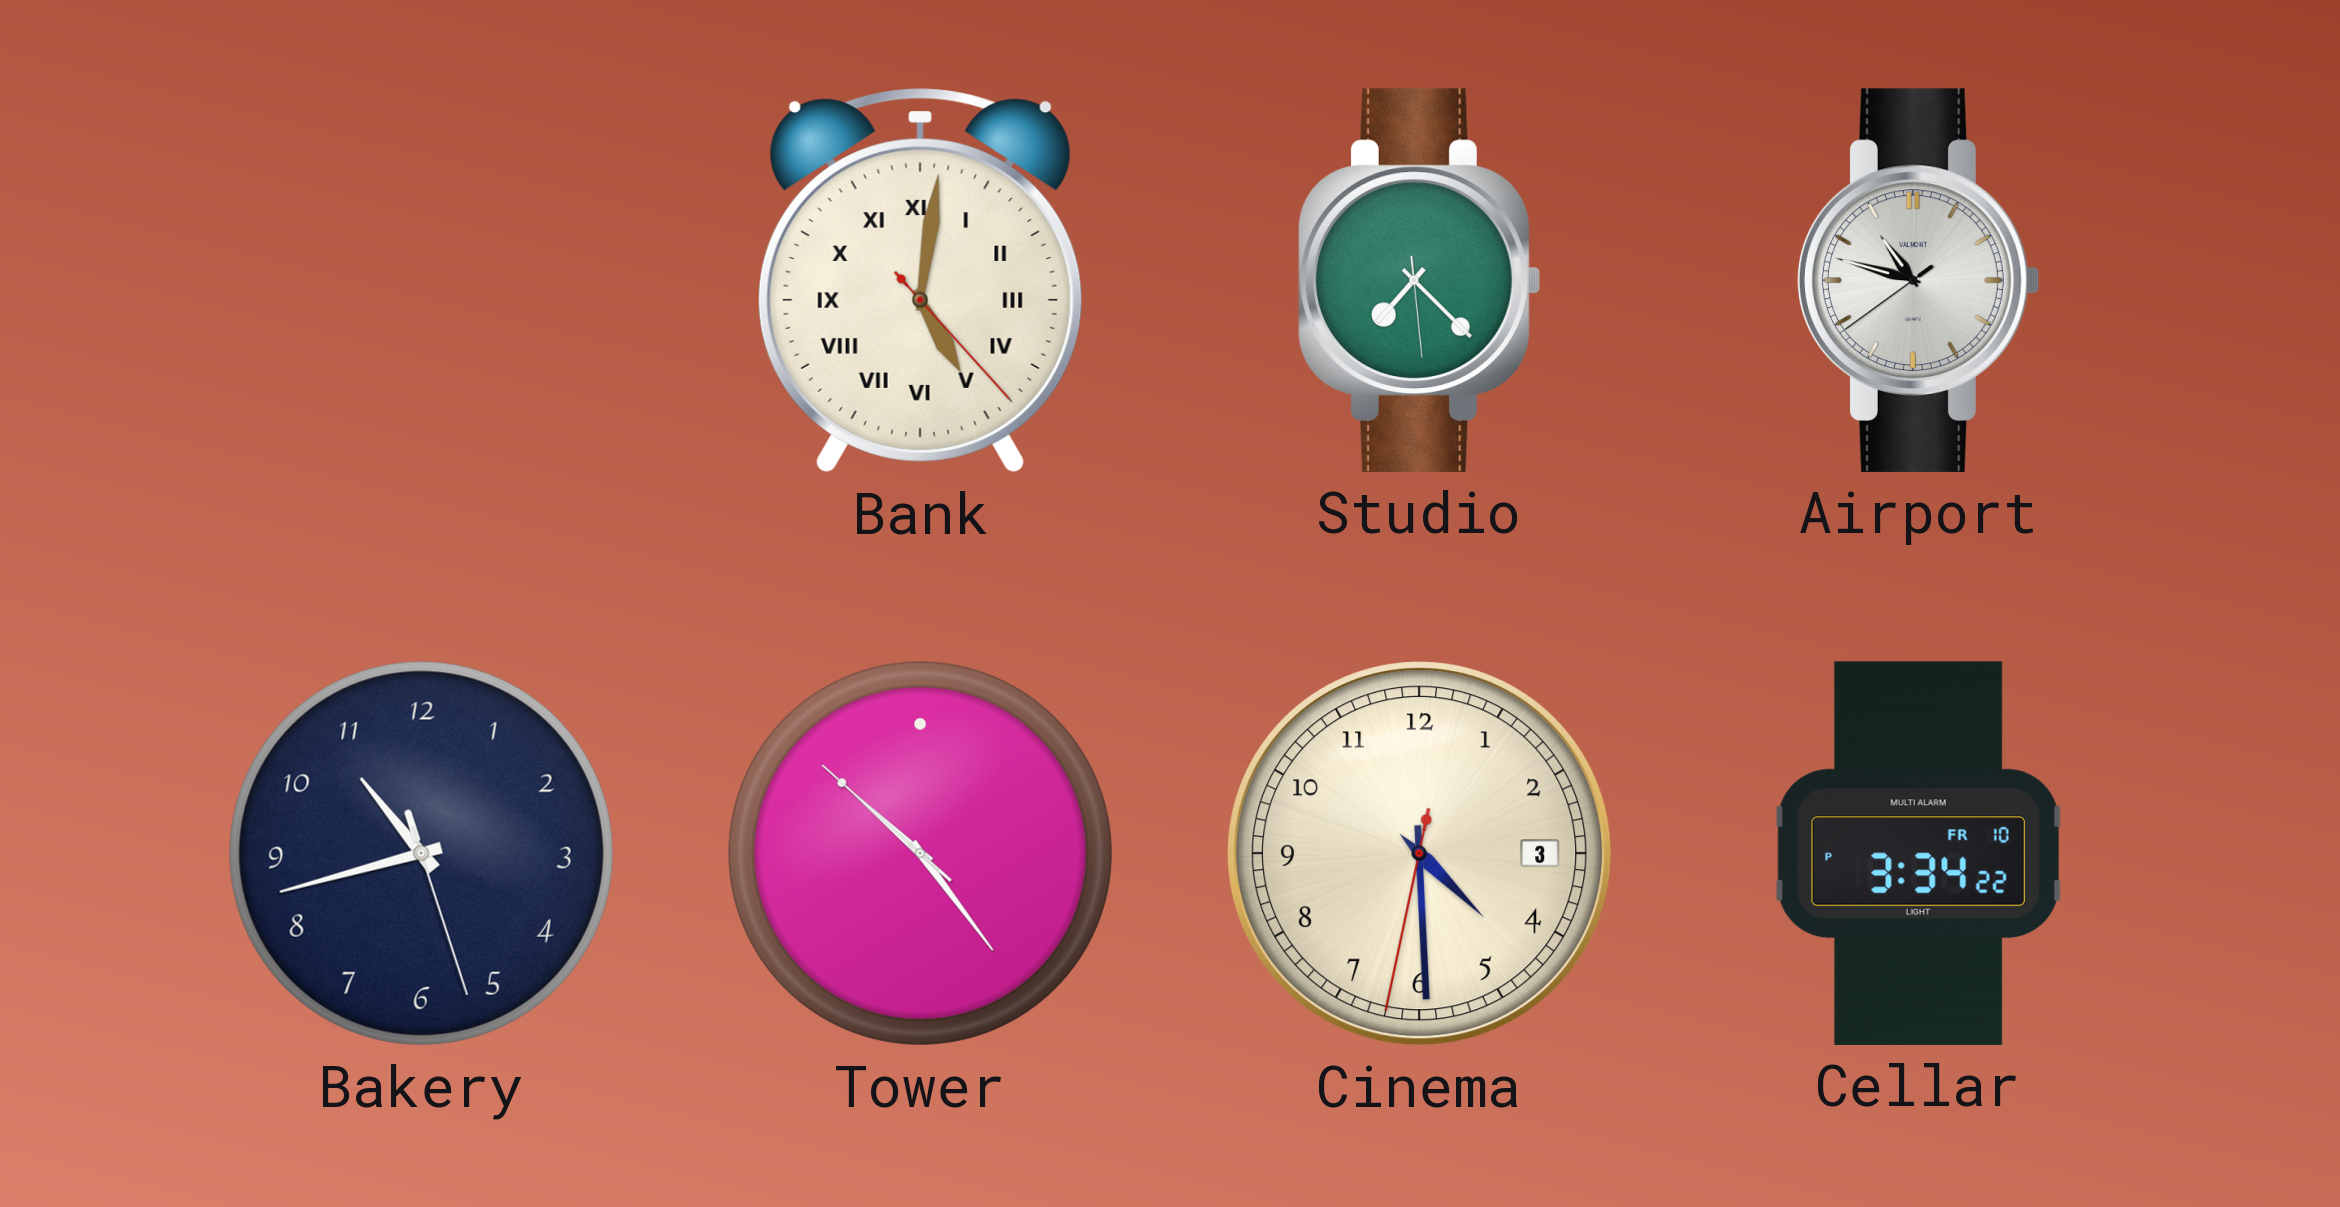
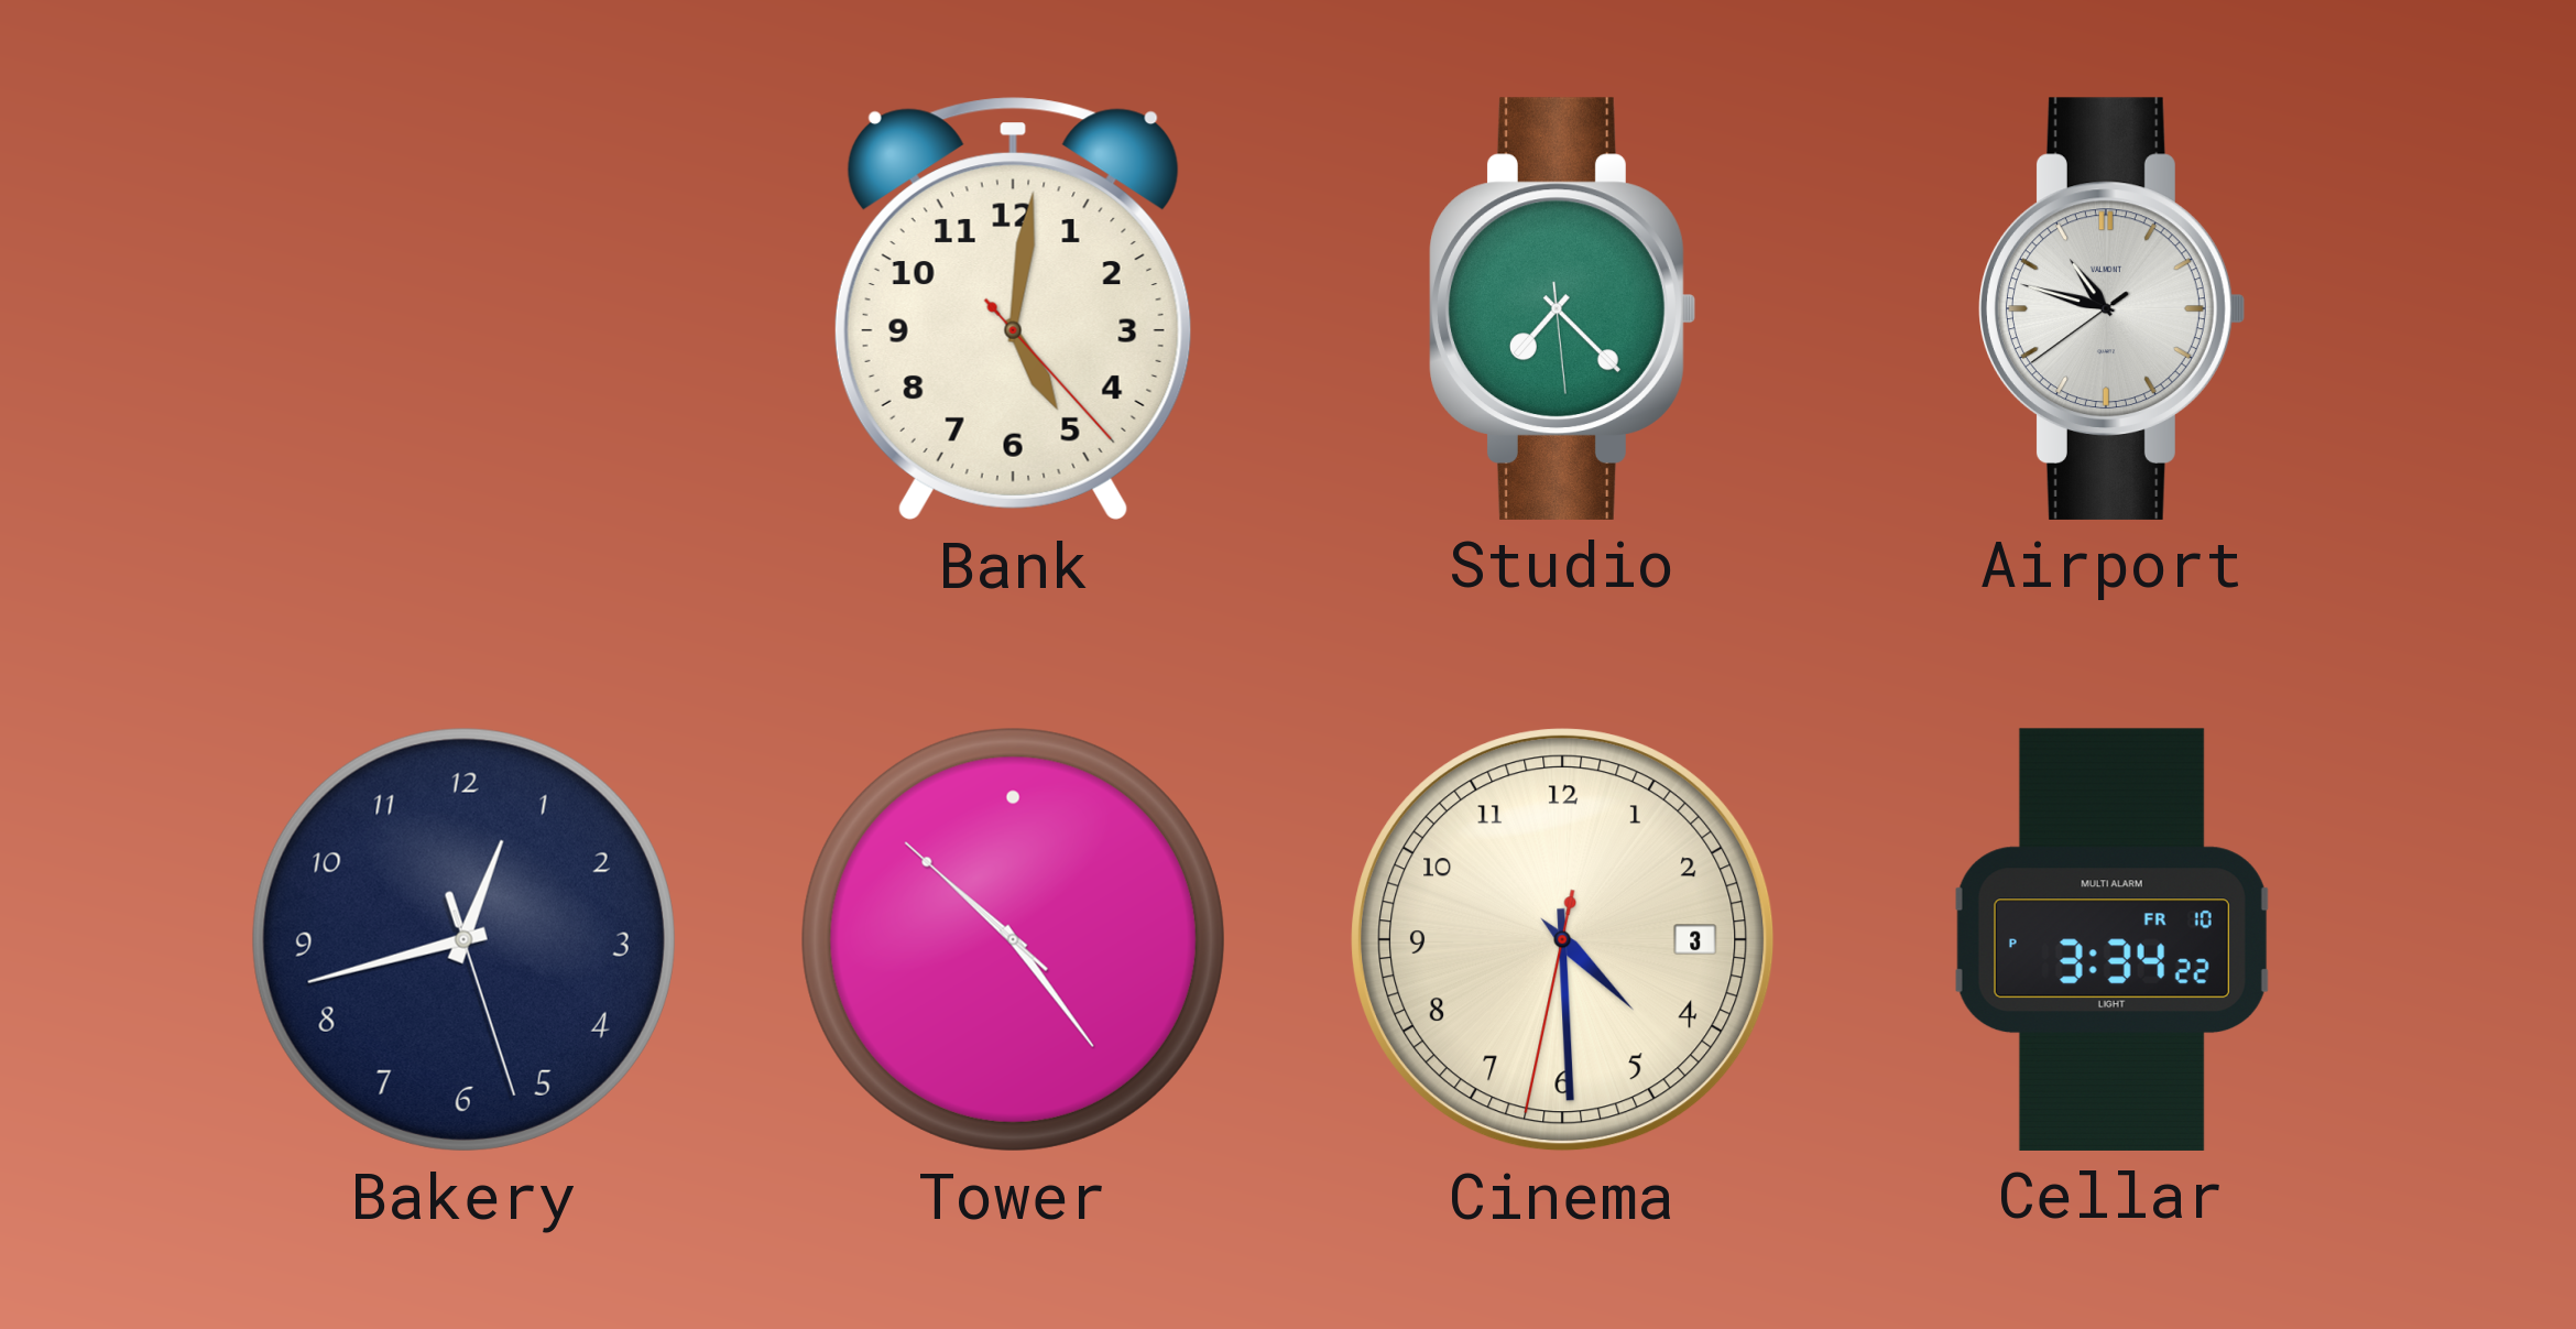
Bank numerals: Roman -> Arabic (1013, 309)
Bakery: 10:42 -> 12:42 (463, 939)
